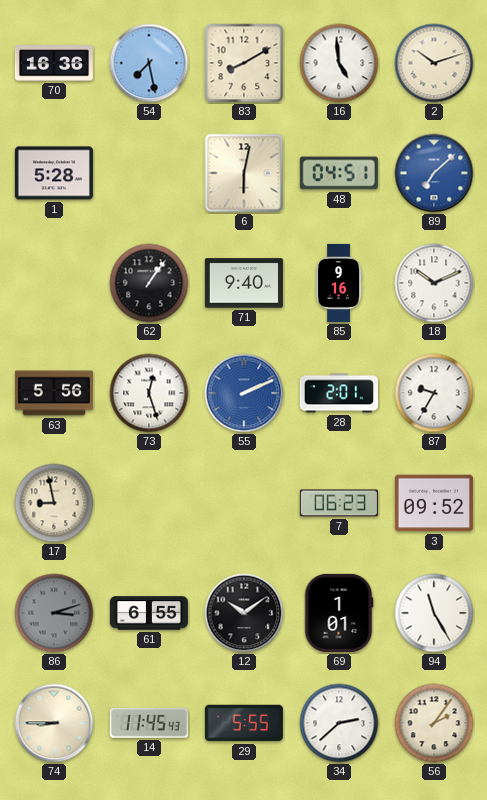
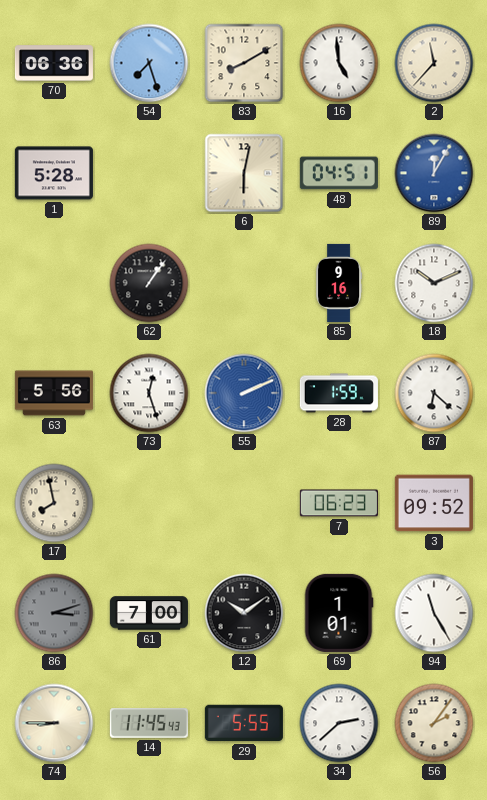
70: 16:36 -> 06:36 (54, 63)
54: 7:28 -> 7:27 (149, 63)
2: 10:12 -> 11:37 (434, 63)
89: 7:08 -> 12:05 (434, 173)
71: 9:40 -> none (244, 283)
28: 2:01 -> 1:59 (339, 393)
87: 9:35 -> 6:22 (434, 393)
17: 8:58 -> 7:58 (54, 503)
61: 6:55 -> 7:00 (149, 613)
